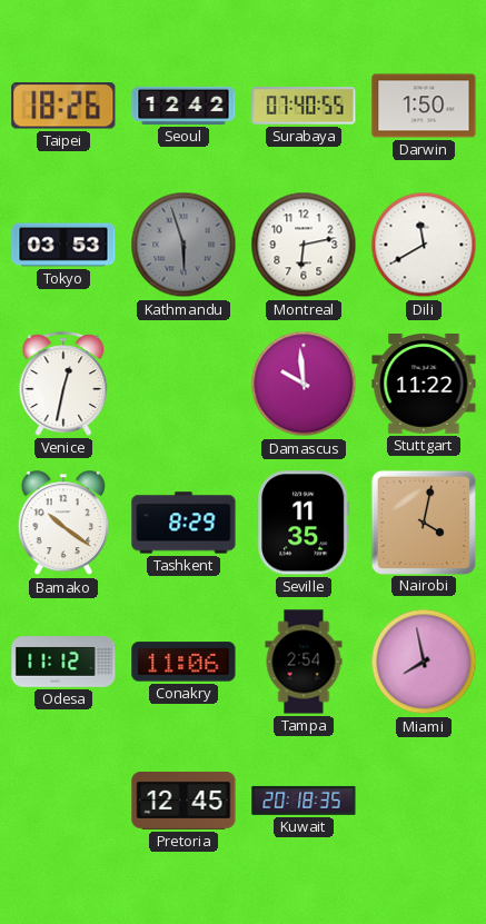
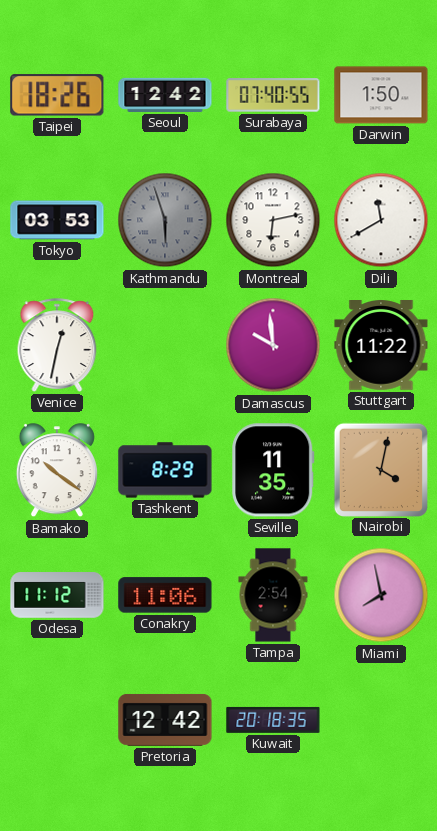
Pretoria: 12:45 -> 12:42 (165, 720)
